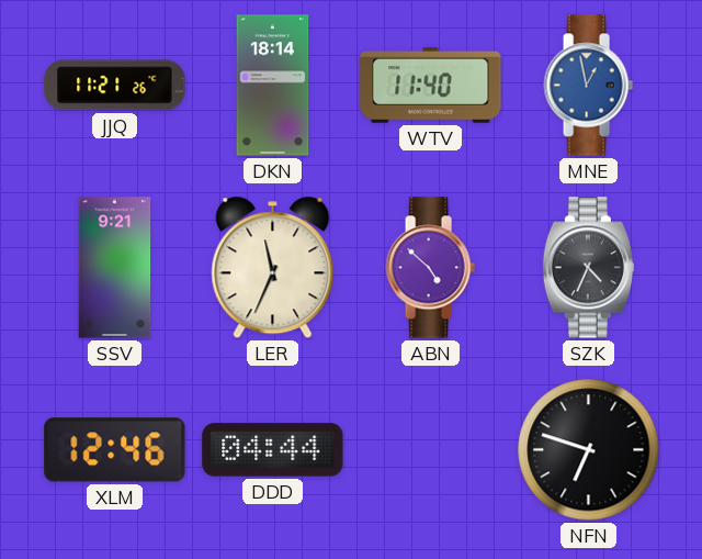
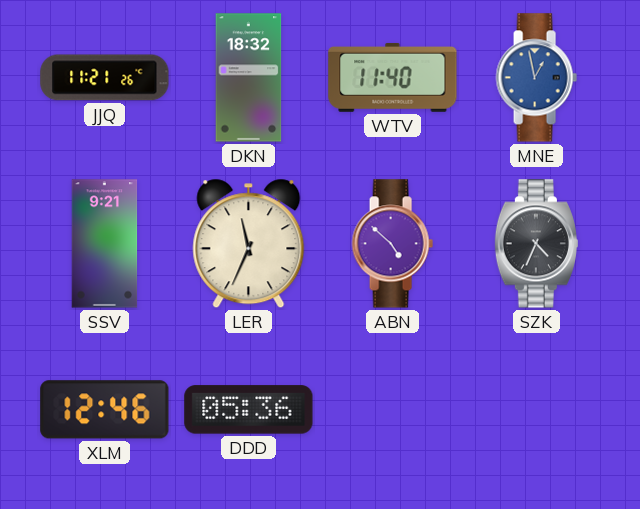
DKN: 18:14 -> 18:32 (249, 78)
DDD: 04:44 -> 05:36 (249, 410)
NFN: 6:48 -> none (589, 450)
